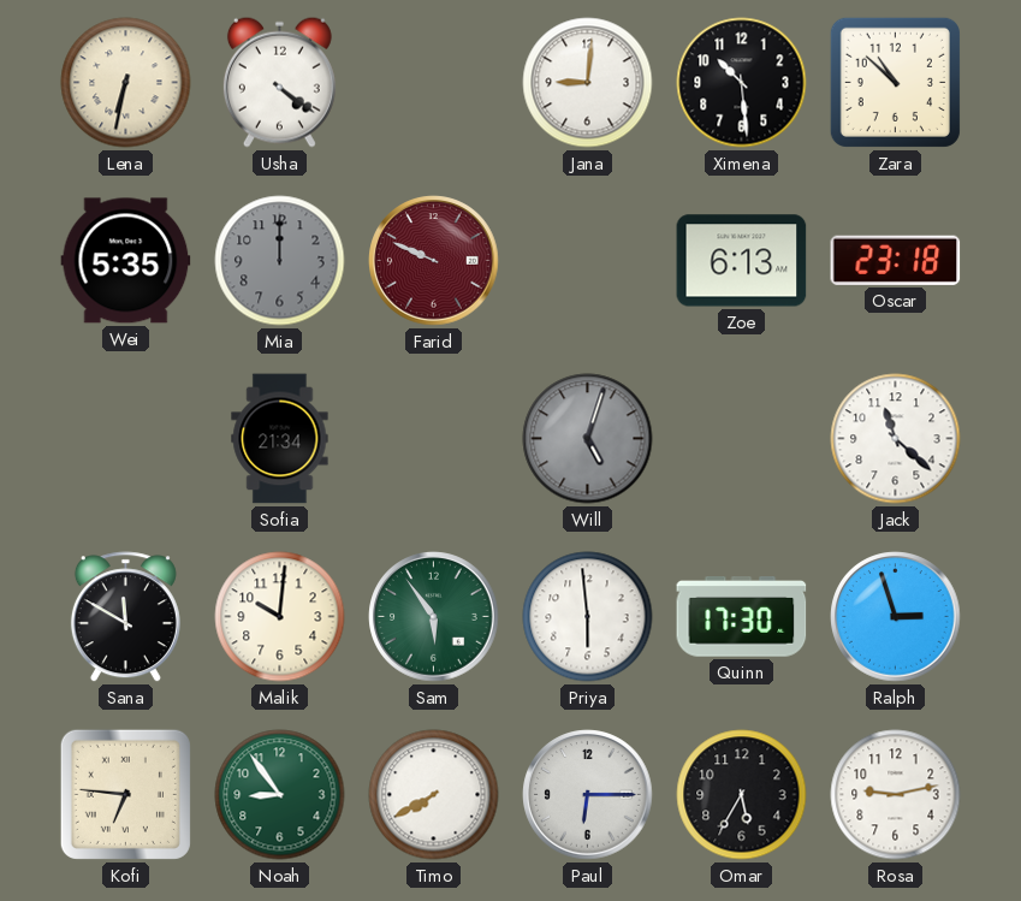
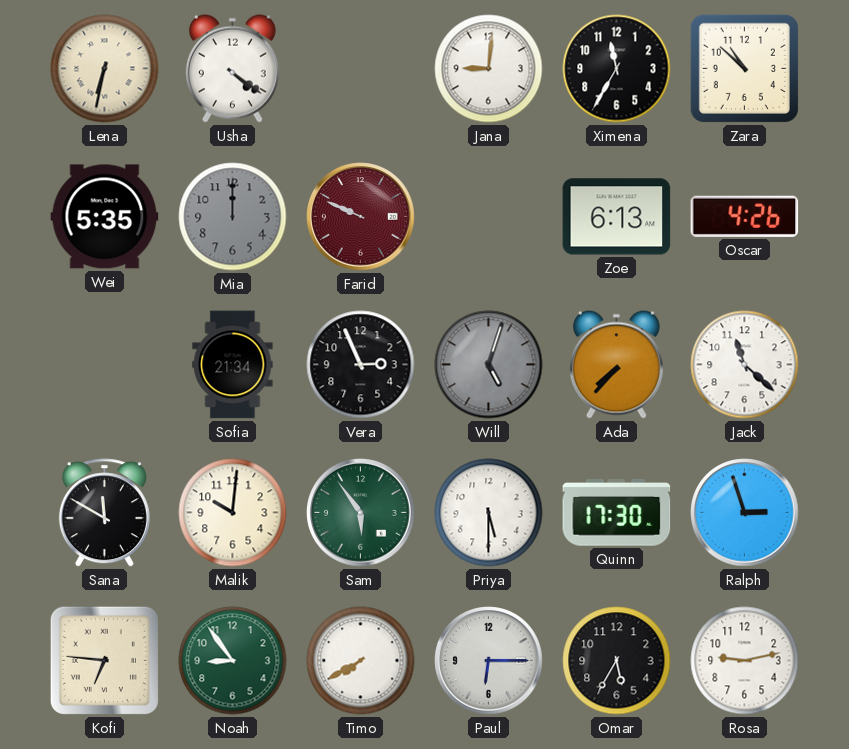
Ximena: 10:29 -> 11:35 (617, 69)
Oscar: 23:18 -> 4:26 (745, 216)
Vera: none -> 2:56 (361, 365)
Ada: none -> 7:37 (616, 364)
Priya: 5:59 -> 5:30 (489, 513)
